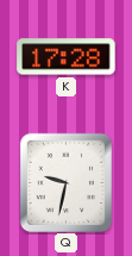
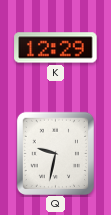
K: 17:28 -> 12:29 (56, 48)
